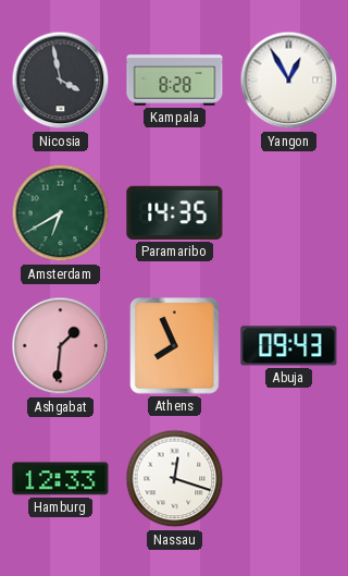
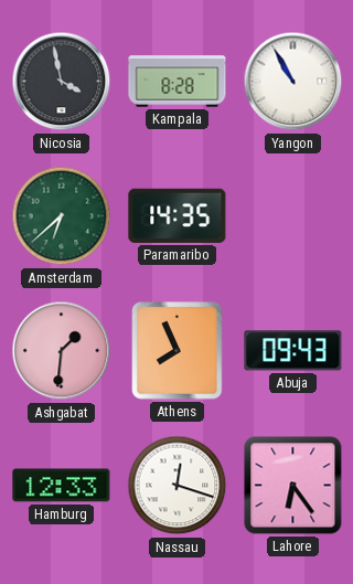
Yangon: 12:55 -> 10:55 (293, 82)
Amsterdam: 6:40 -> 6:38 (62, 216)
Lahore: none -> 6:24 (293, 486)
